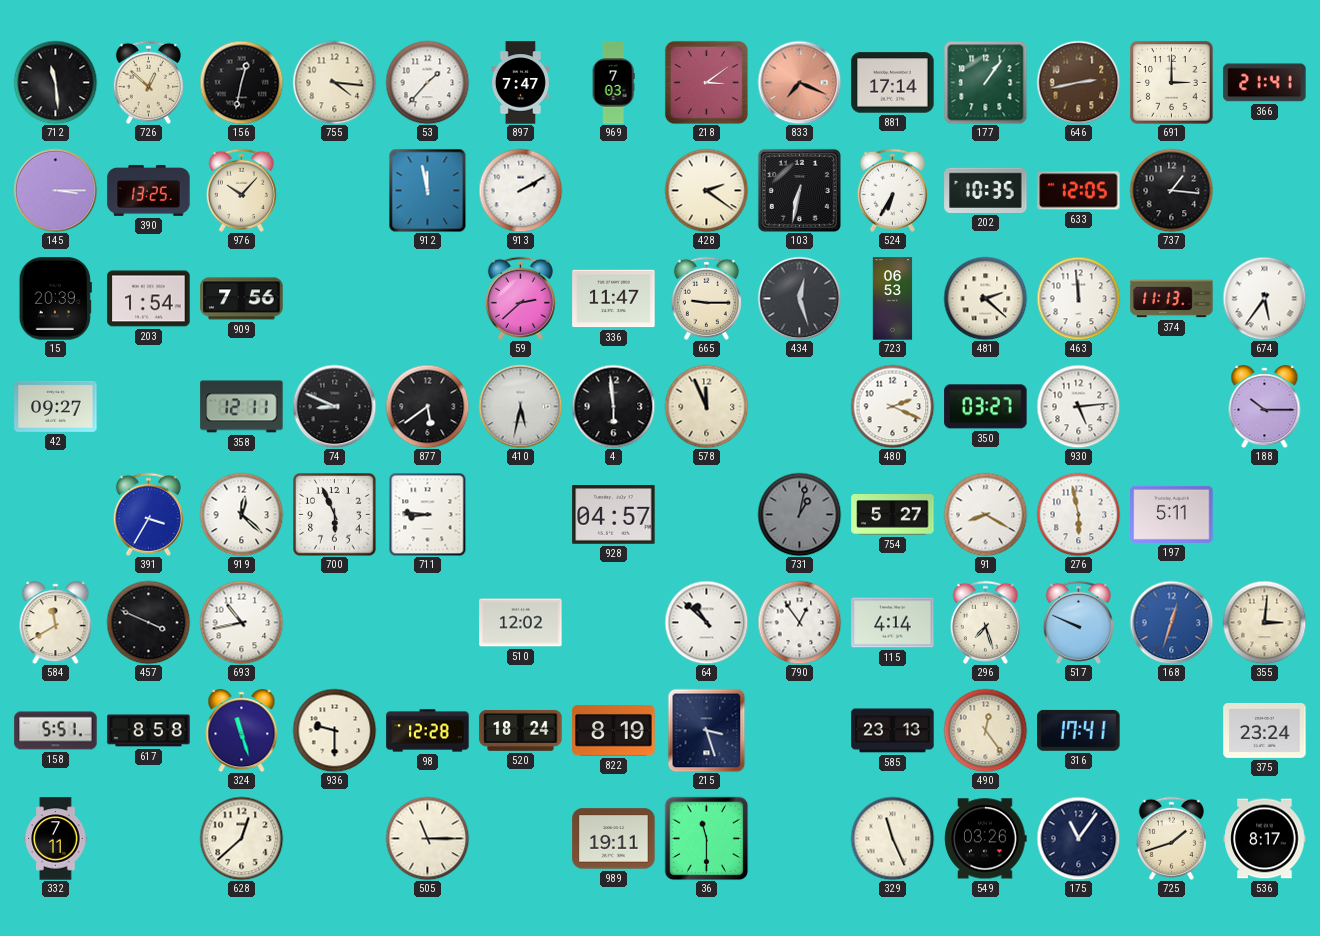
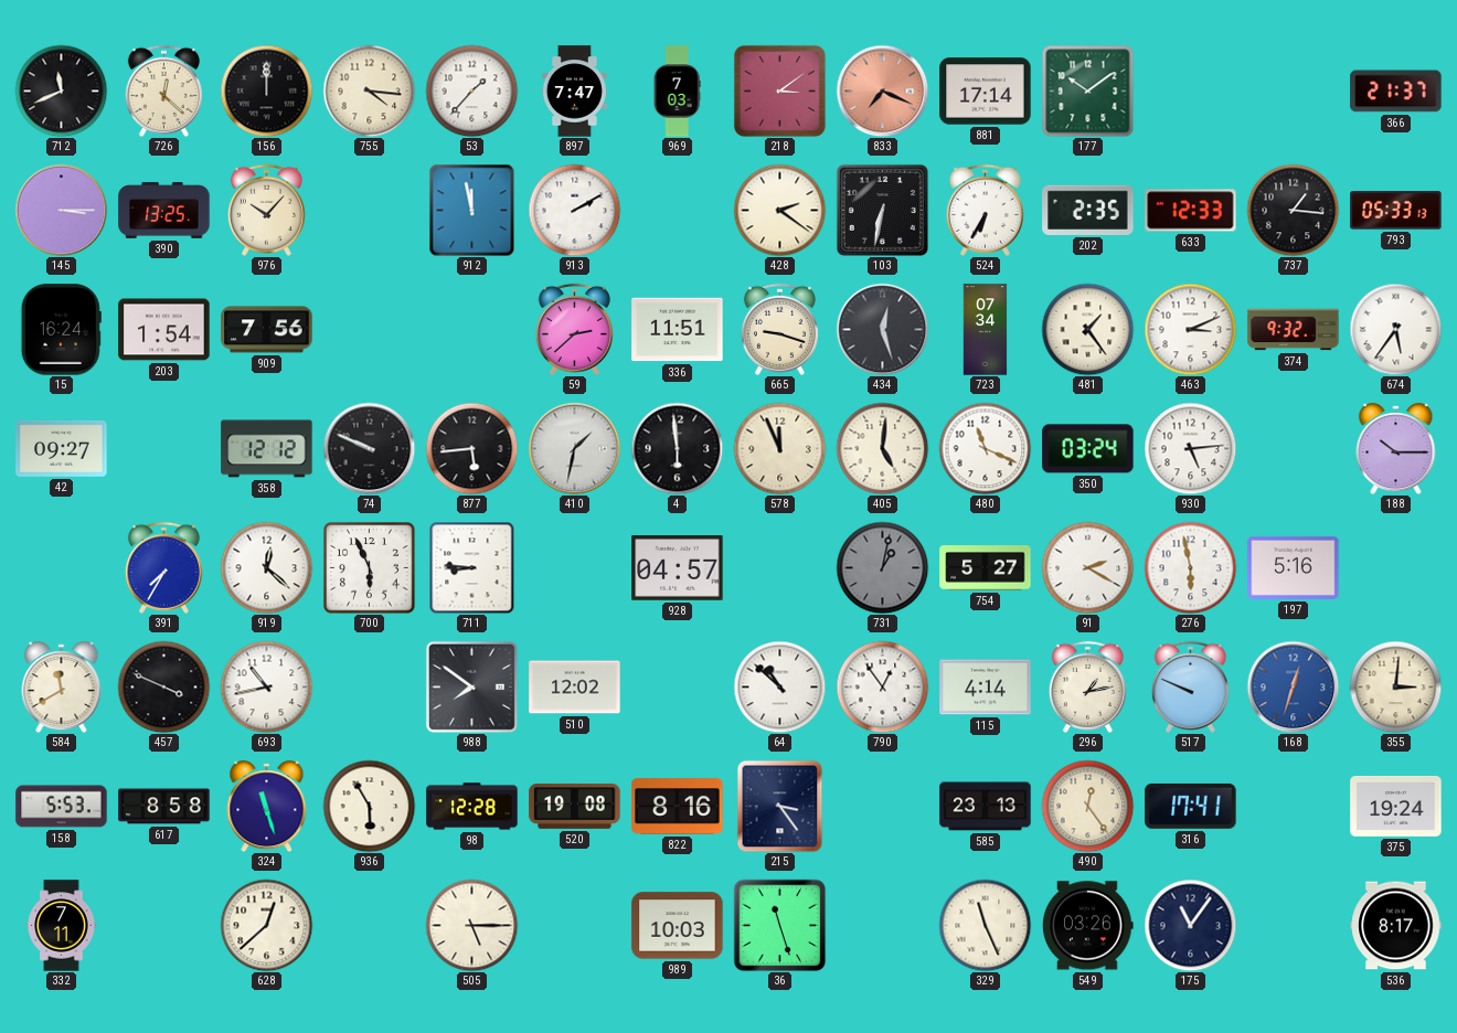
712: 11:29 -> 11:41 (61, 90)
726: 12:52 -> 12:22 (163, 90)
156: 12:32 -> 12:00 (266, 90)
177: 1:06 -> 10:09 (1087, 90)
646: 2:43 -> none (1078, 82)
691: 3:00 -> none (1172, 83)
366: 21:41 -> 21:37 (1396, 92)
202: 10:35 -> 2:35 (1088, 210)
633: 12:05 -> 12:33 (1191, 211)
793: none -> 05:33 (1396, 211)
15: 20:39 -> 16:24 (61, 330)
336: 11:47 -> 11:51 (678, 330)
665: 9:15 -> 9:18 (779, 329)
723: 06:53 -> 07:34 (986, 330)
481: 2:22 -> 1:24 (1087, 329)
463: 11:59 -> 3:11 (1190, 329)
374: 11:13 -> 9:32 (1294, 330)
358: 12:11 -> 12:12 (267, 449)
74: 8:49 -> 9:49 (369, 448)
877: 5:39 -> 5:44 (471, 448)
410: 5:32 -> 1:32 (574, 448)
405: none -> 5:01 (882, 448)
480: 2:19 -> 11:19 (985, 448)
350: 03:27 -> 03:24 (1088, 449)
391: 3:35 -> 7:35 (163, 567)
91: 8:20 -> 2:20 (1087, 567)
197: 5:11 -> 5:16 (1294, 567)
988: none -> 7:51 (471, 686)
296: 7:27 -> 1:13 (1087, 686)
158: 5:51 -> 5:53 (62, 807)
936: 9:30 -> 5:55 (369, 806)
520: 18:24 -> 19:08 (575, 806)
822: 8:19 -> 8:16 (678, 807)
215: 3:27 -> 3:24 (780, 806)
375: 23:24 -> 19:24 (1396, 806)
505: 11:15 -> 5:15 (471, 925)
989: 19:11 -> 10:03 (678, 926)
36: 11:30 -> 11:27 (779, 925)
725: 1:42 -> none (1171, 838)
